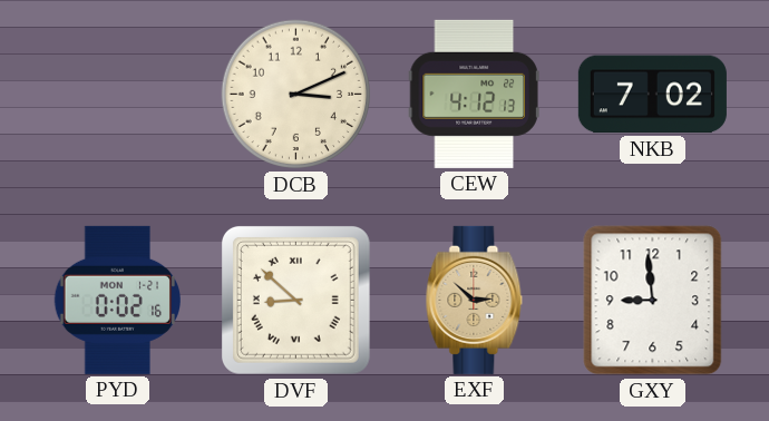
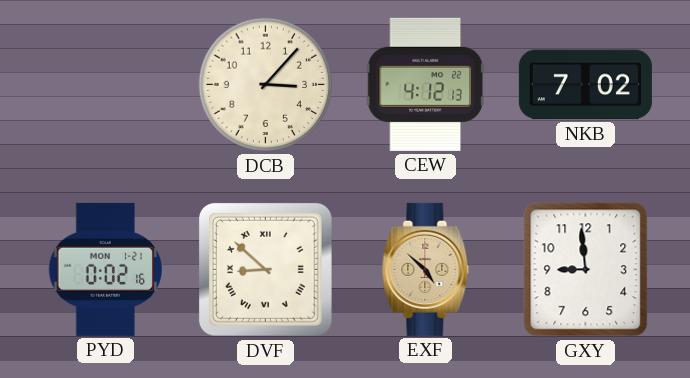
DCB: 3:11 -> 3:07 (266, 85)
EXF: 2:52 -> 4:52 (426, 269)
